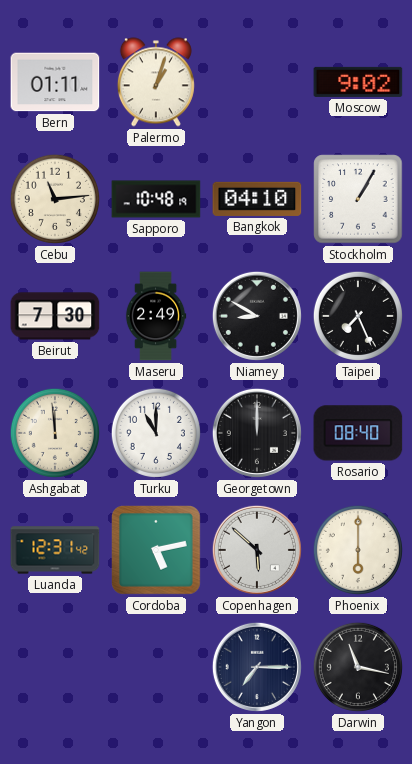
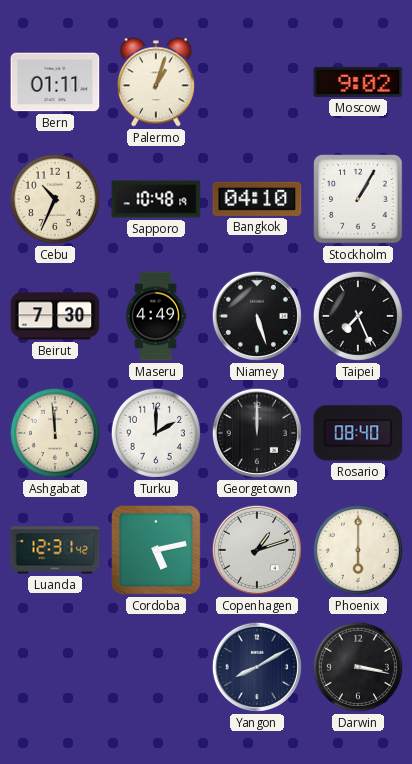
Cebu: 11:14 -> 10:34 (55, 199)
Maseru: 2:49 -> 4:49 (156, 316)
Niamey: 8:50 -> 5:27 (257, 316)
Turku: 11:00 -> 2:00 (156, 433)
Copenhagen: 5:52 -> 1:12 (257, 550)
Yangon: 7:15 -> 8:10 (257, 667)
Darwin: 11:17 -> 3:17 (358, 667)
